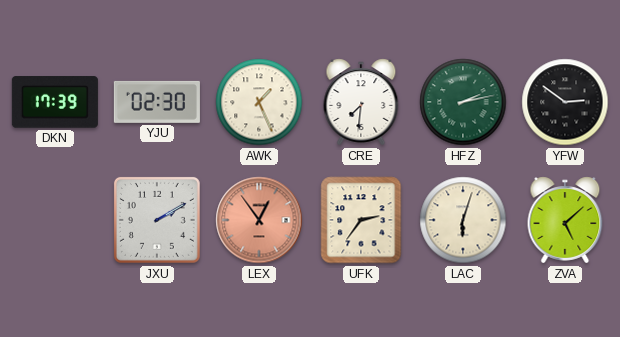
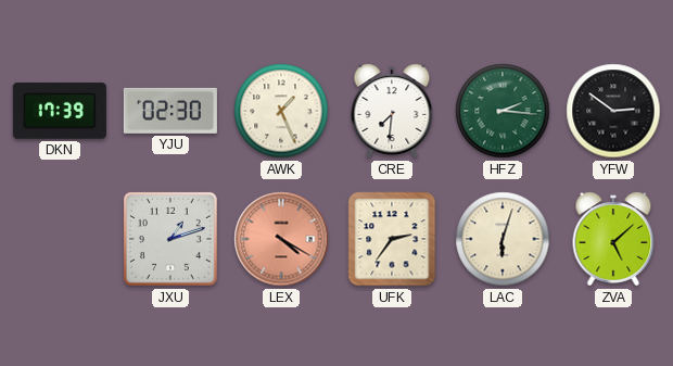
HFZ: 2:13 -> 2:16 (503, 111)
JXU: 2:10 -> 1:12 (170, 239)
LEX: 12:54 -> 4:20 (281, 239)
